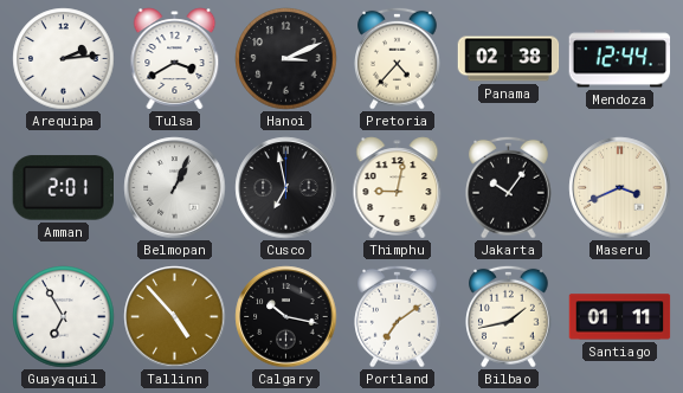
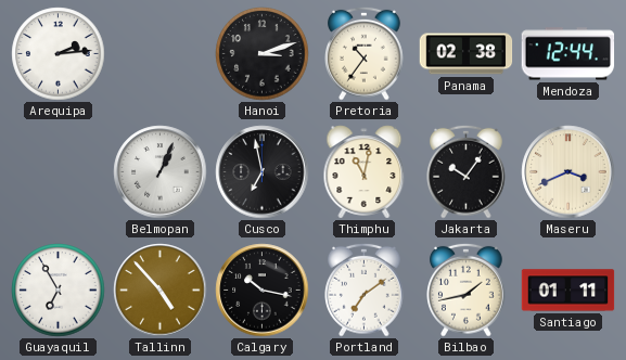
Tulsa: 3:40 -> none (175, 59)
Hanoi: 3:11 -> 3:12 (263, 54)
Pretoria: 4:37 -> 10:36 (365, 53)
Amman: 2:01 -> none (64, 188)
Thimphu: 9:02 -> 11:02 (365, 172)
